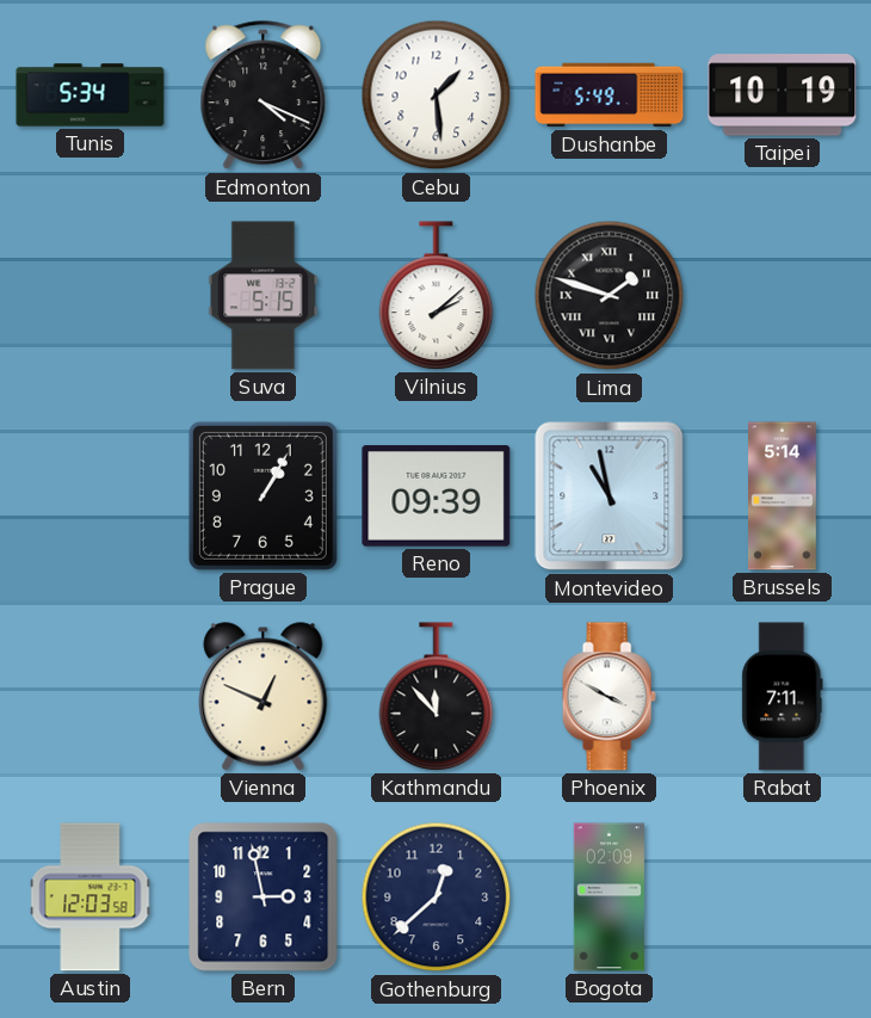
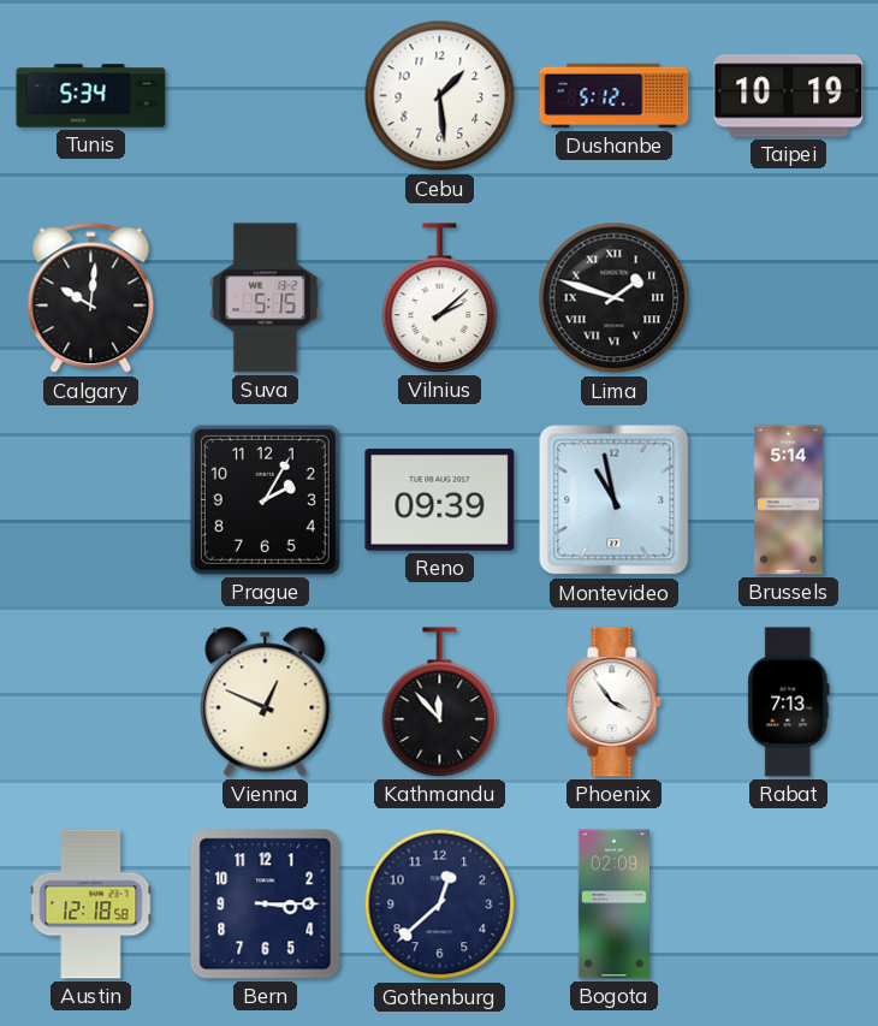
Edmonton: 4:19 -> none (264, 95)
Dushanbe: 5:49 -> 5:12 (615, 96)
Calgary: none -> 10:01 (91, 298)
Prague: 1:05 -> 2:05 (265, 499)
Phoenix: 3:50 -> 3:54 (613, 702)
Rabat: 7:11 -> 7:13 (789, 702)
Austin: 12:03 -> 12:18 (91, 905)
Bern: 2:58 -> 3:15 (266, 905)
